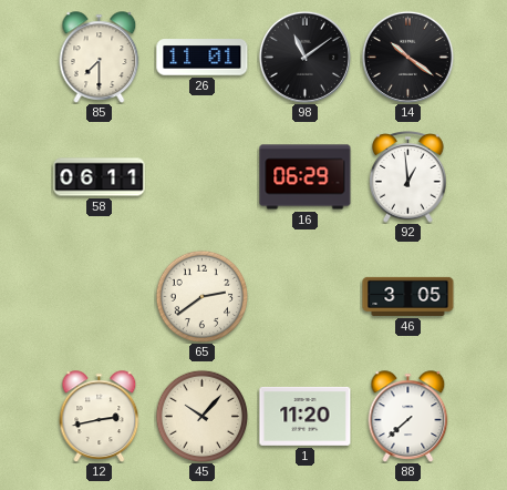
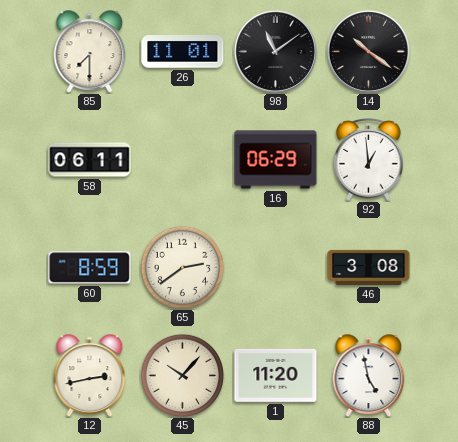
60: none -> 8:59 (90, 268)
46: 3:05 -> 3:08 (369, 267)
88: 7:38 -> 4:58 (369, 376)
